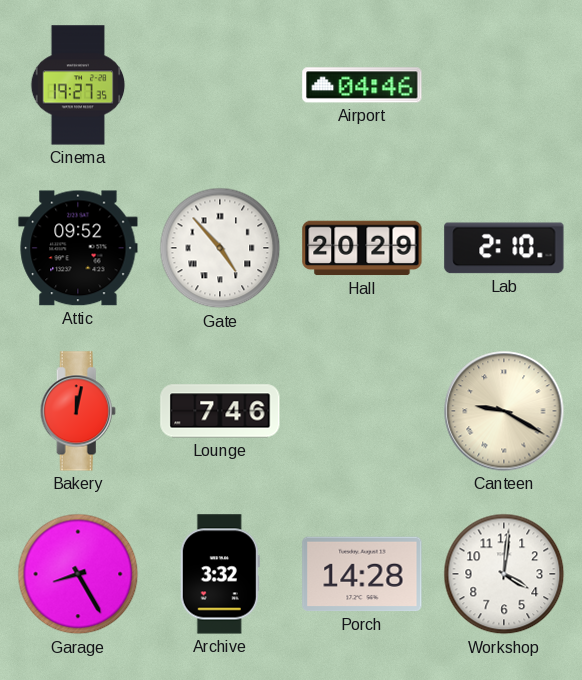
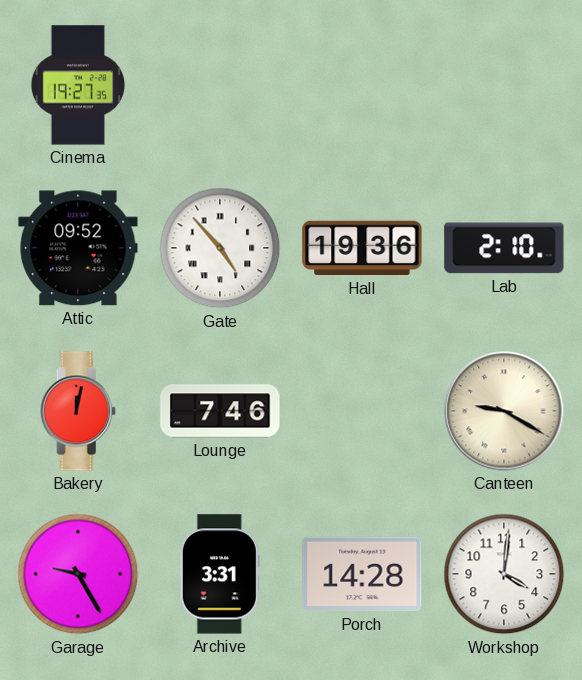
Airport: 04:46 -> none (362, 85)
Hall: 20:29 -> 19:36 (362, 248)
Garage: 8:25 -> 9:25 (78, 574)
Archive: 3:32 -> 3:31 (220, 574)
